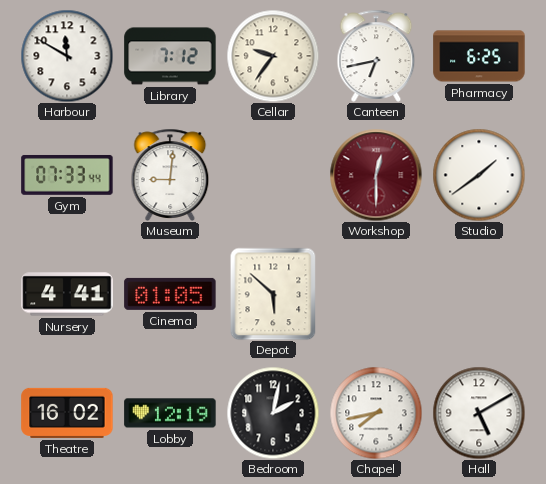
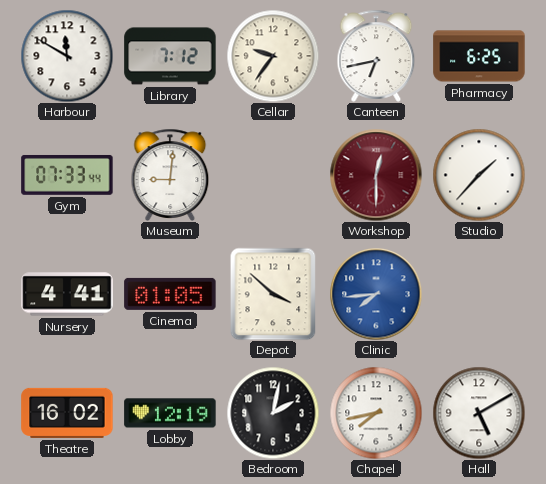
Studio: 1:39 -> 1:37 (479, 175)
Depot: 5:52 -> 3:52 (273, 294)
Clinic: none -> 7:44 (376, 294)
